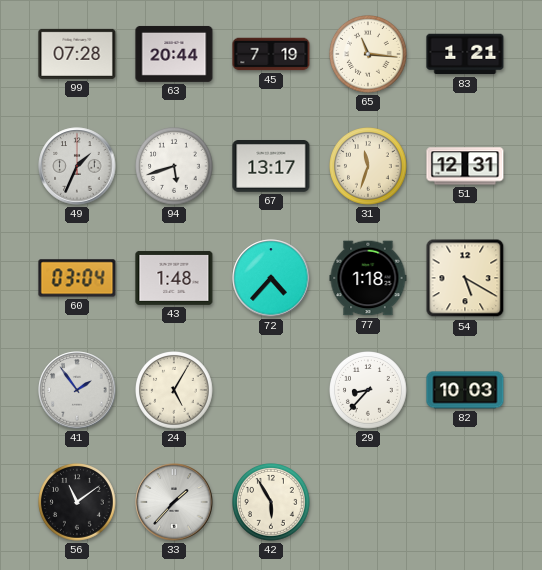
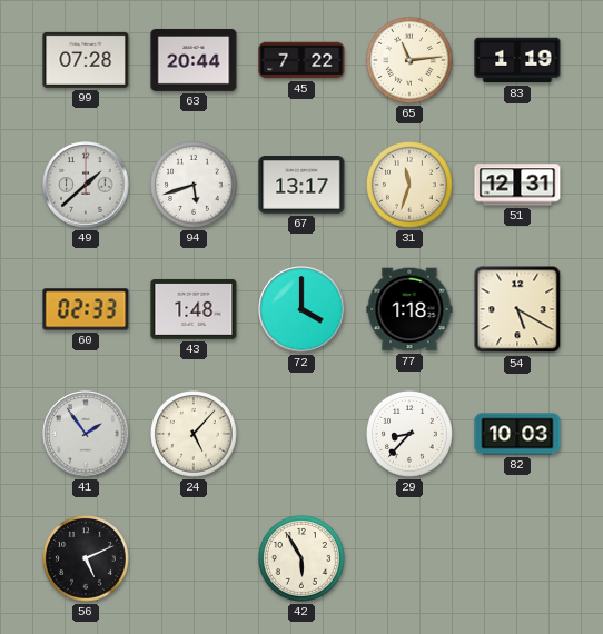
45: 7:19 -> 7:22 (301, 60)
65: 11:16 -> 11:14 (411, 61)
83: 1:21 -> 1:19 (517, 60)
49: 1:34 -> 1:38 (86, 185)
60: 03:04 -> 02:33 (86, 309)
72: 4:37 -> 4:00 (301, 309)
24: 5:05 -> 5:07 (195, 435)
56: 11:09 -> 5:11 (87, 559)
33: 1:37 -> none (174, 502)
